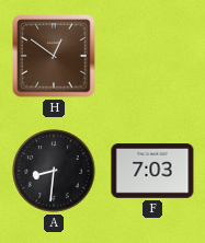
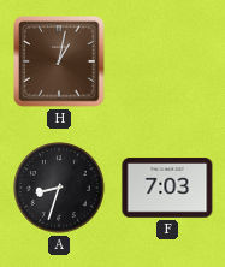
H: 12:51 -> 1:02 (59, 61)
A: 8:31 -> 8:33 (59, 188)
